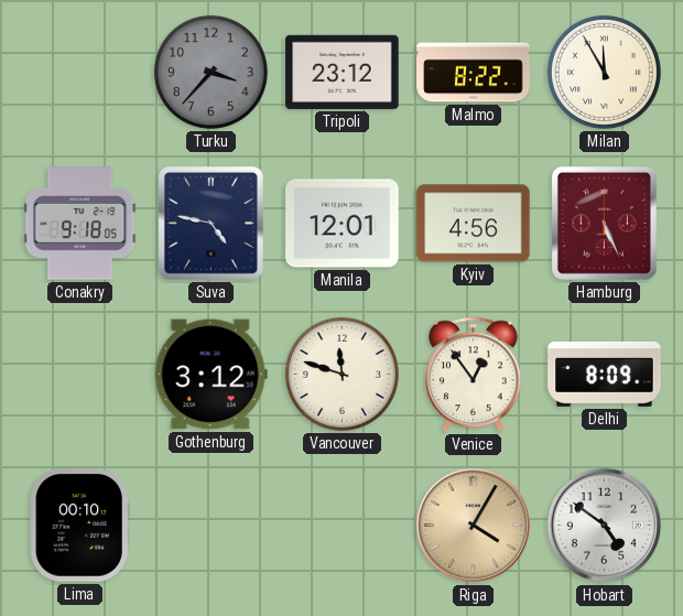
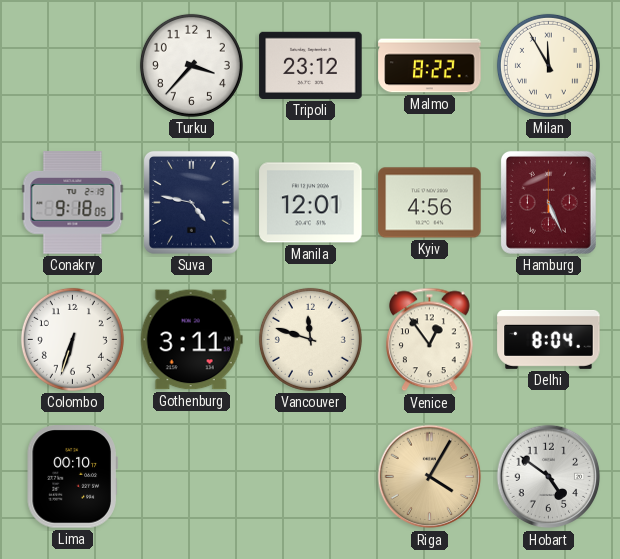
Turku dial: grey -> white (191, 65)
Colombo: none -> 6:33 (72, 339)
Gothenburg: 3:12 -> 3:11 (191, 340)
Delhi: 8:09 -> 8:04 (549, 339)
